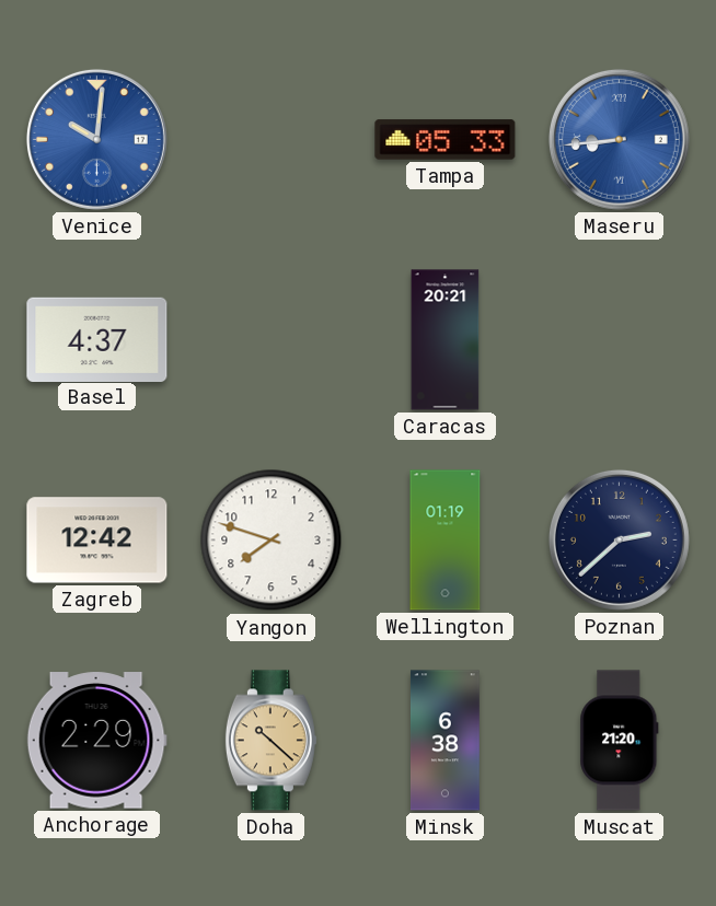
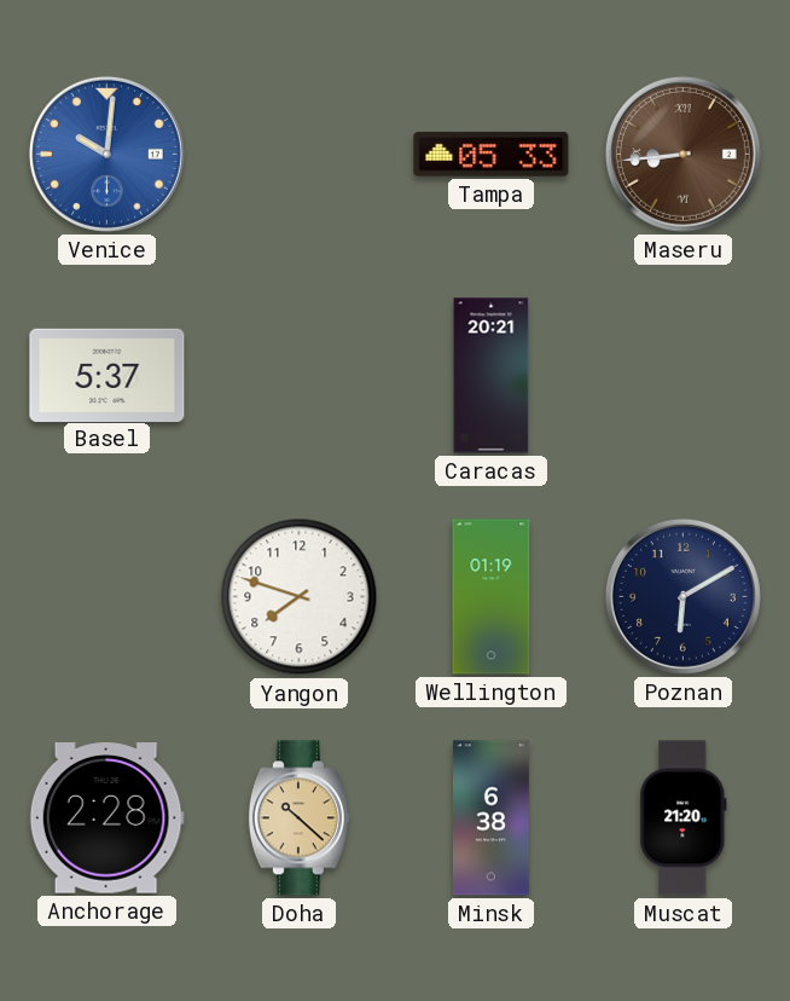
Maseru dial: blue -> brown (682, 154)
Basel: 4:37 -> 5:37 (108, 375)
Zagreb: 12:42 -> none (97, 541)
Poznan: 2:38 -> 6:10 (682, 596)
Anchorage: 2:29 -> 2:28 (106, 818)
